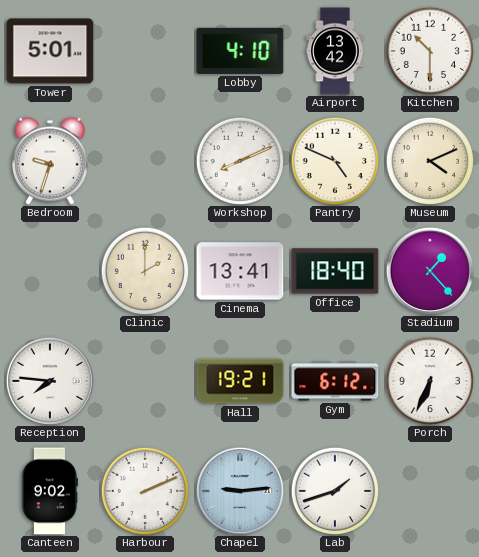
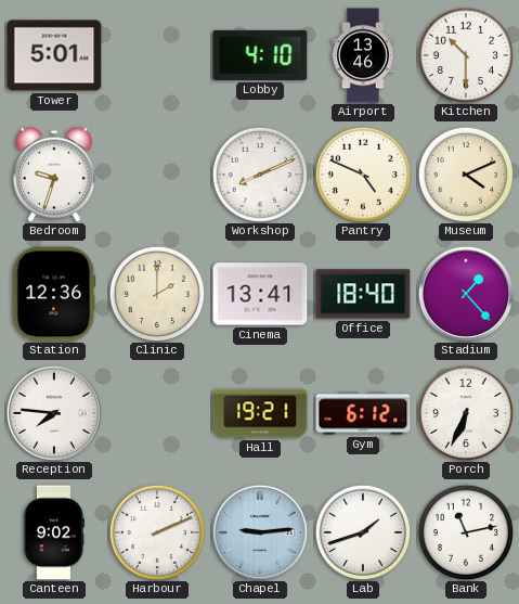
Airport: 13:42 -> 13:46 (363, 55)
Station: none -> 12:36 (54, 294)
Bank: none -> 11:13 (465, 531)
